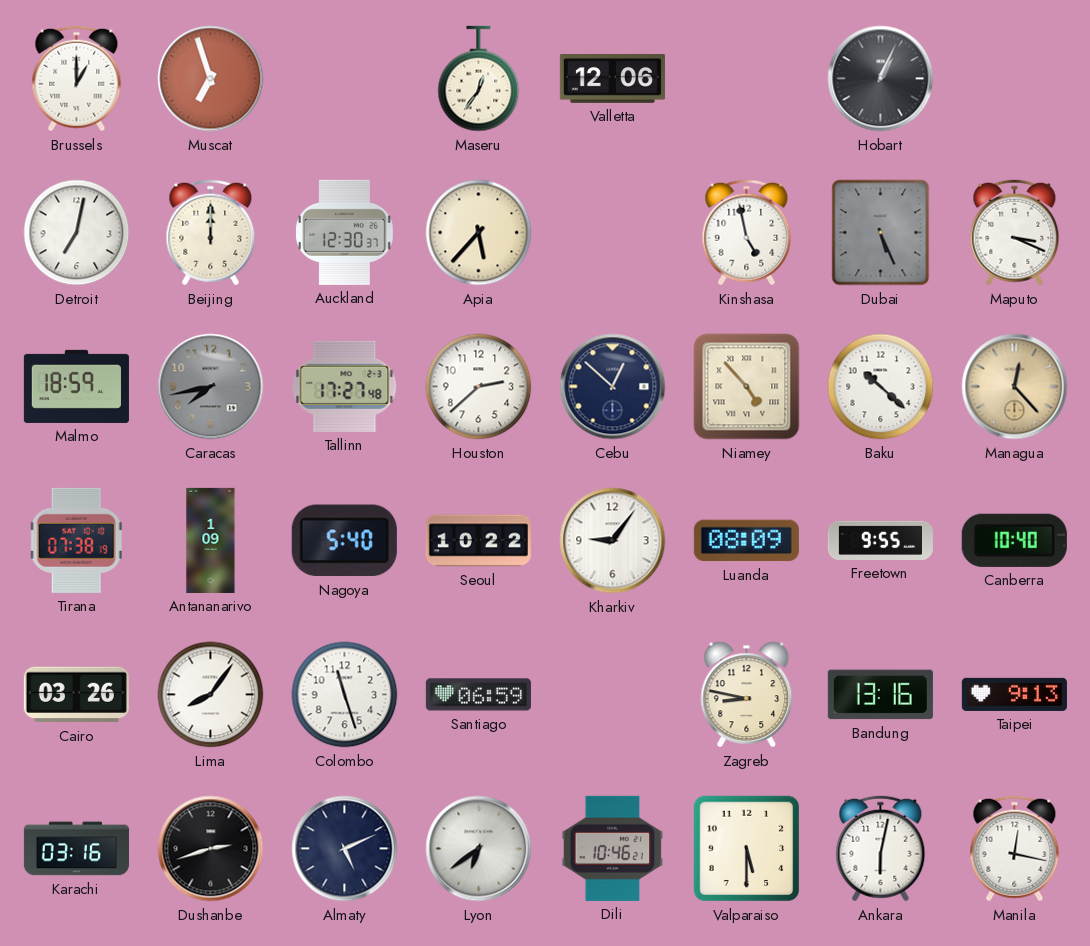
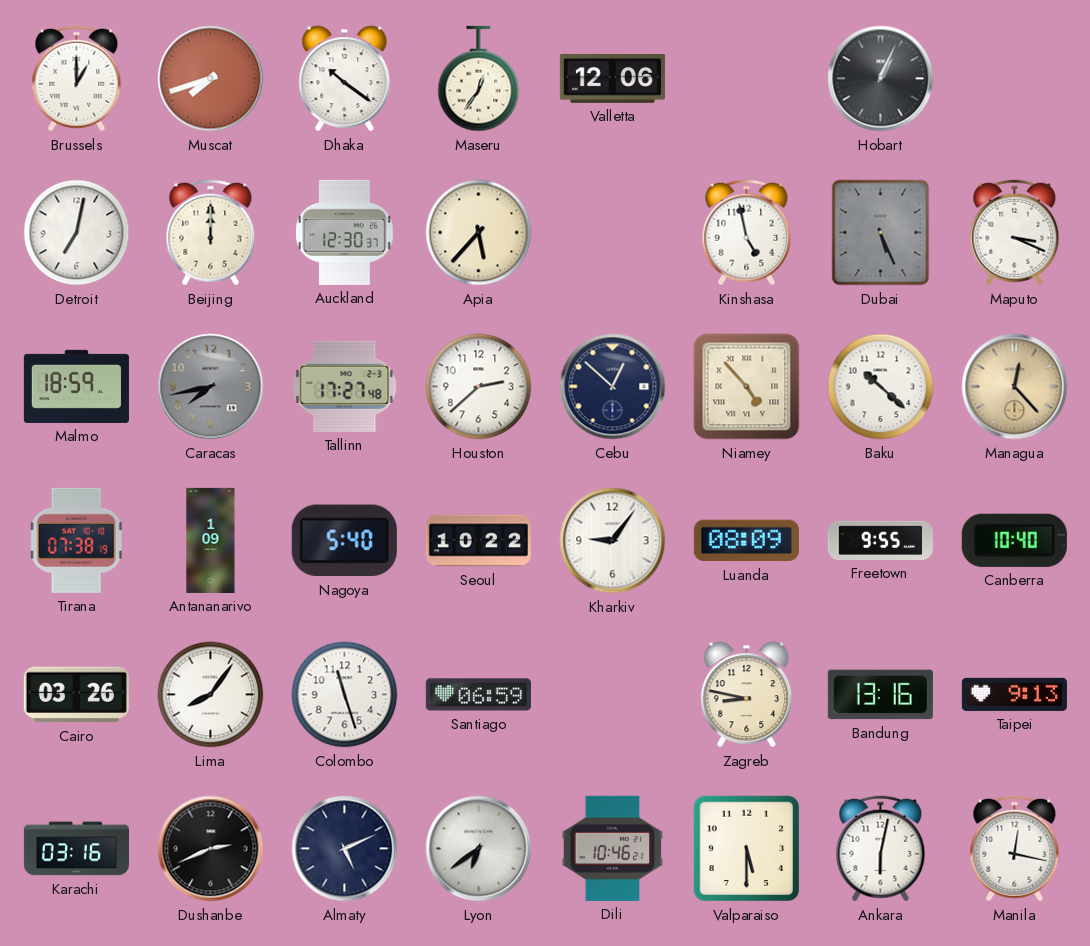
Muscat: 6:57 -> 7:42 (211, 79)
Dhaka: none -> 10:21 (345, 79)
Dushanbe: 2:42 -> 2:41 (211, 849)
